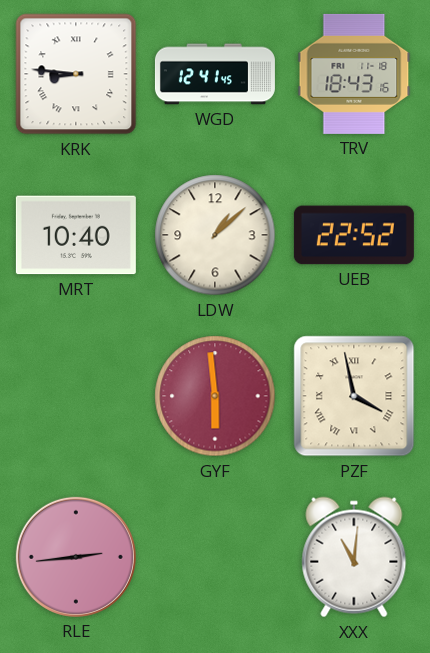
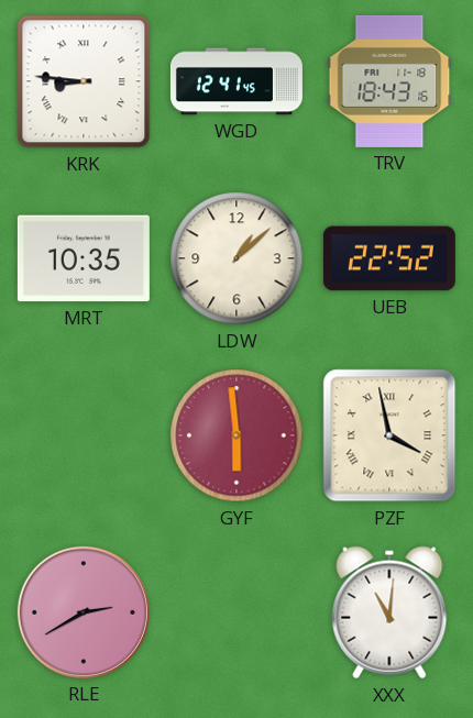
MRT: 10:40 -> 10:35 (84, 258)
RLE: 2:44 -> 2:40 (84, 612)
